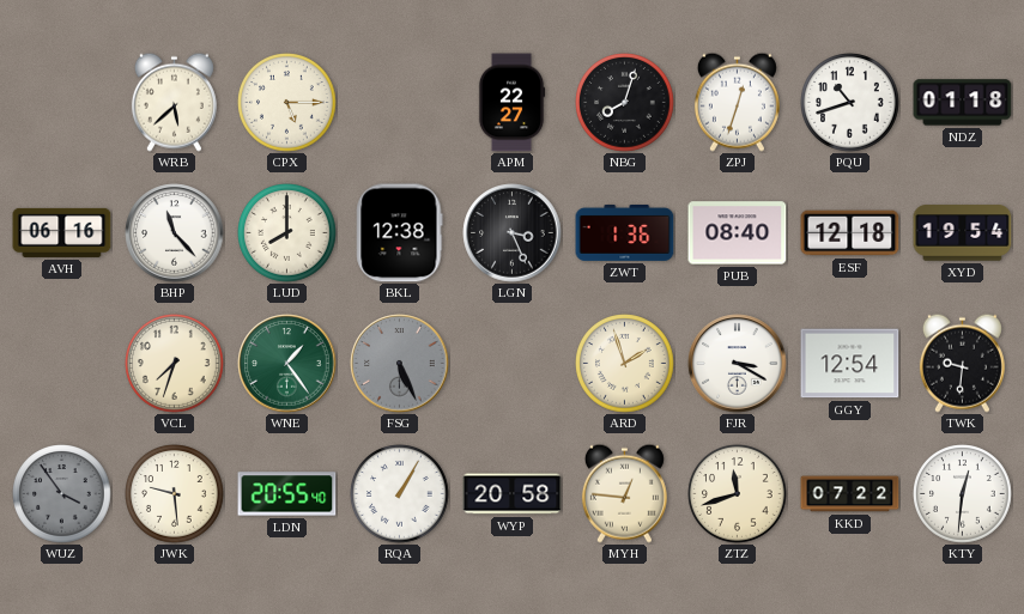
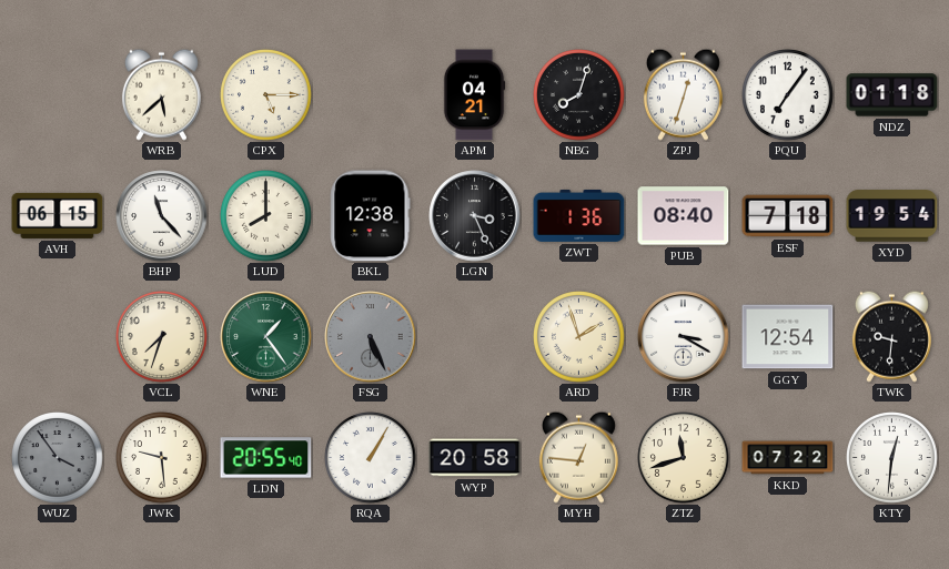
APM: 22:27 -> 04:21 (474, 95)
PQU: 10:42 -> 7:06 (788, 95)
AVH: 06:16 -> 06:15 (58, 215)
ESF: 12:18 -> 7:18 (788, 216)
